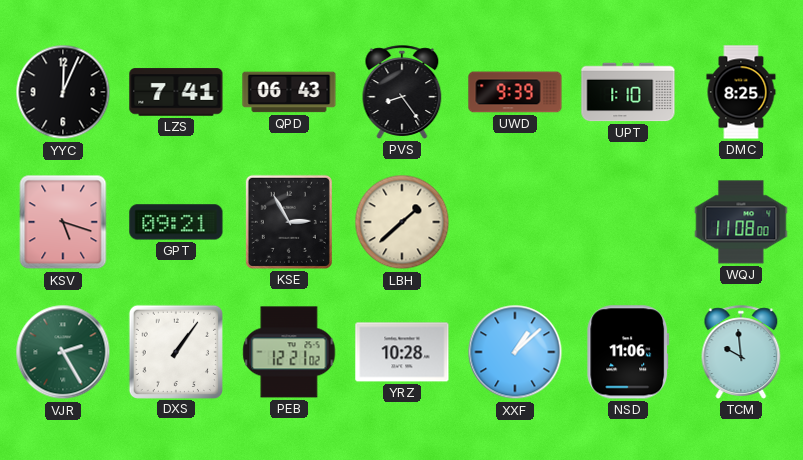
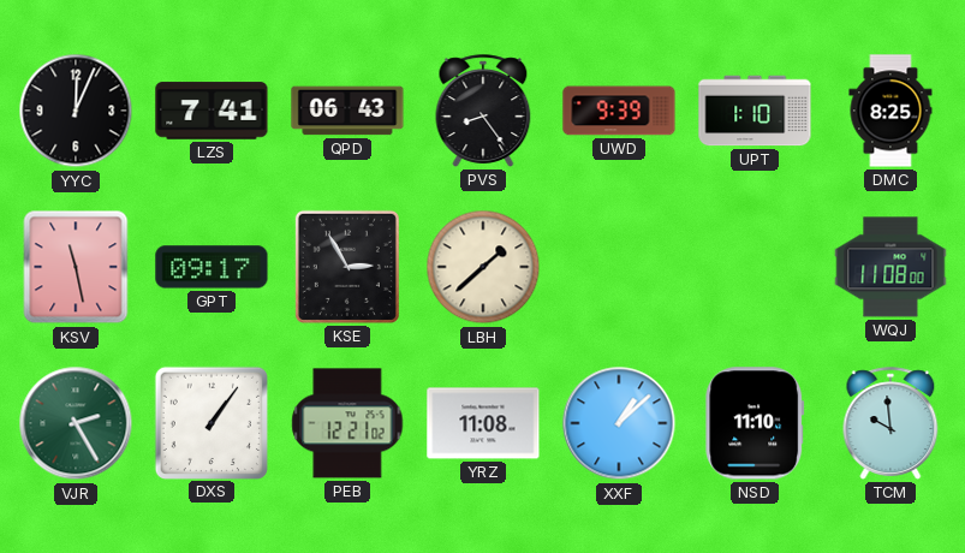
KSV: 5:18 -> 11:28 (76, 267)
GPT: 09:21 -> 09:17 (212, 267)
YRZ: 10:28 -> 11:08 (483, 423)
NSD: 11:06 -> 11:10 (755, 423)
